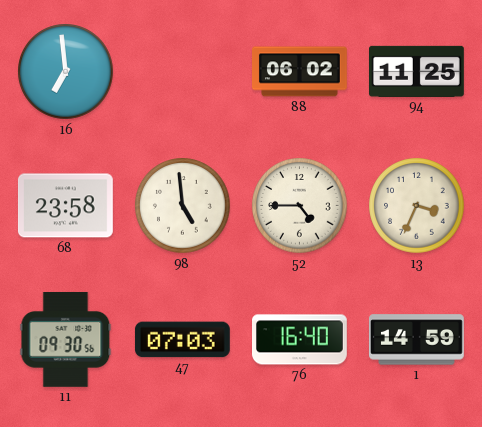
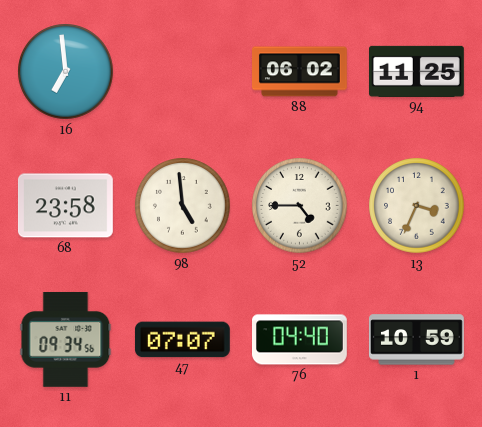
11: 09:30 -> 09:34 (66, 339)
47: 07:03 -> 07:07 (182, 340)
76: 16:40 -> 04:40 (300, 340)
1: 14:59 -> 10:59 (416, 340)
